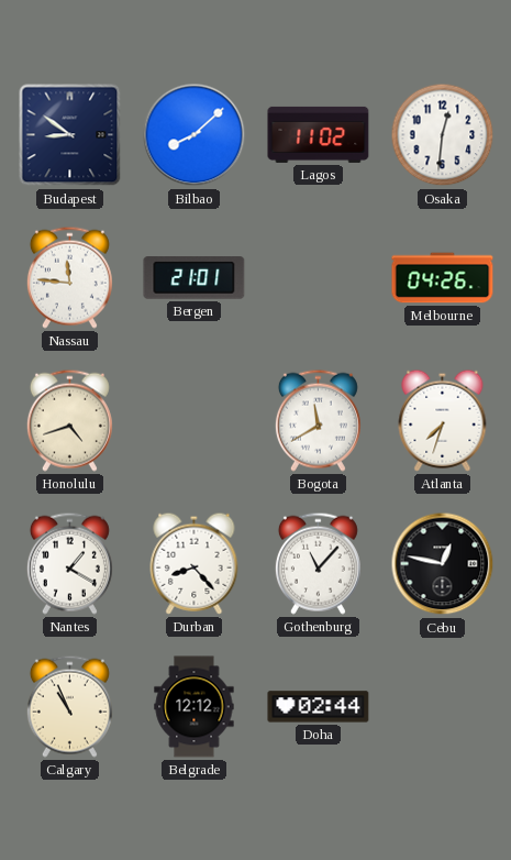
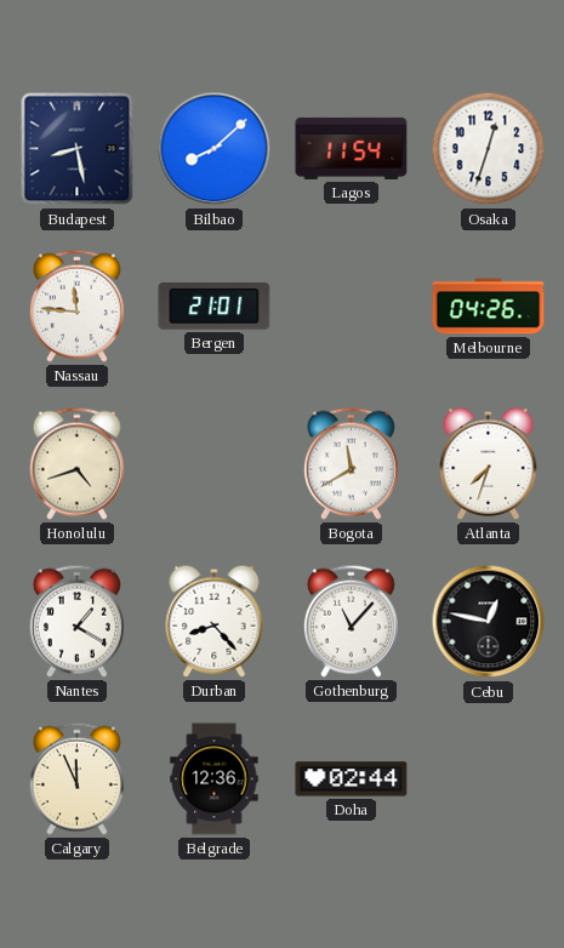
Budapest: 8:51 -> 8:28 (78, 149)
Lagos: 11:02 -> 11:54 (352, 148)
Osaka: 12:31 -> 12:33 (489, 149)
Calgary: 10:56 -> 11:56 (76, 778)
Belgrade: 12:12 -> 12:36 (215, 779)
